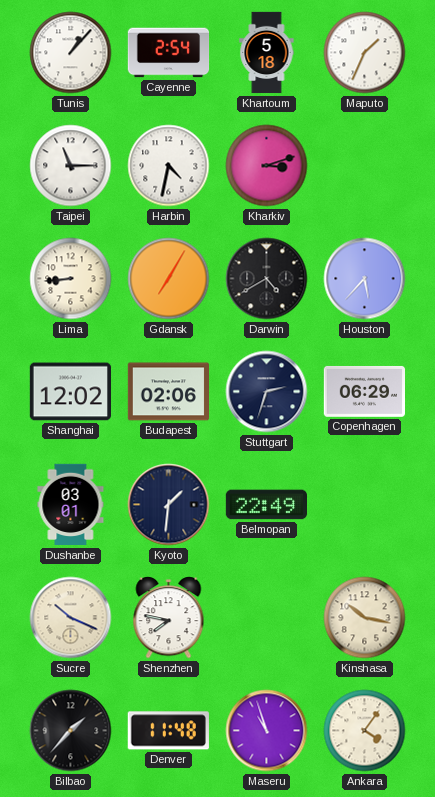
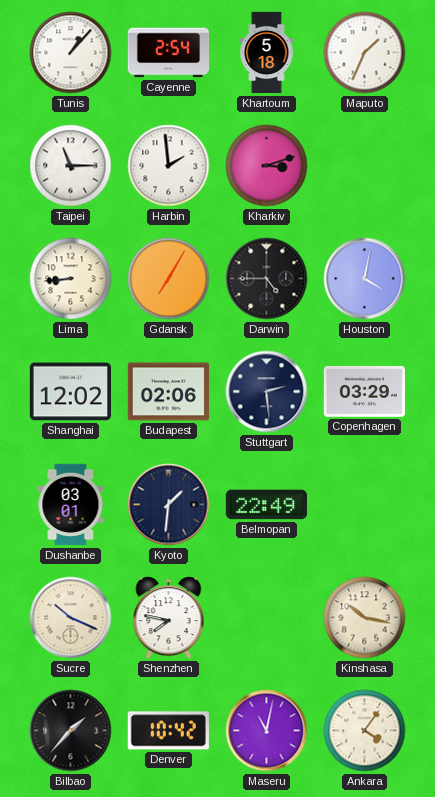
Harbin: 4:32 -> 1:59 (169, 166)
Darwin: 4:40 -> 4:45 (267, 279)
Houston: 5:37 -> 4:02 (365, 279)
Stuttgart: 2:33 -> 2:29 (267, 392)
Copenhagen: 06:29 -> 03:29 (364, 391)
Denver: 11:48 -> 10:42 (168, 731)
Maseru: 10:57 -> 11:02 (267, 731)
